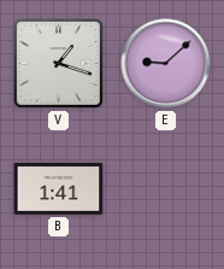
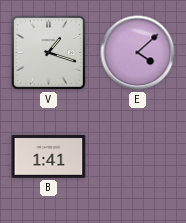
E: 9:08 -> 4:08 (138, 53)
